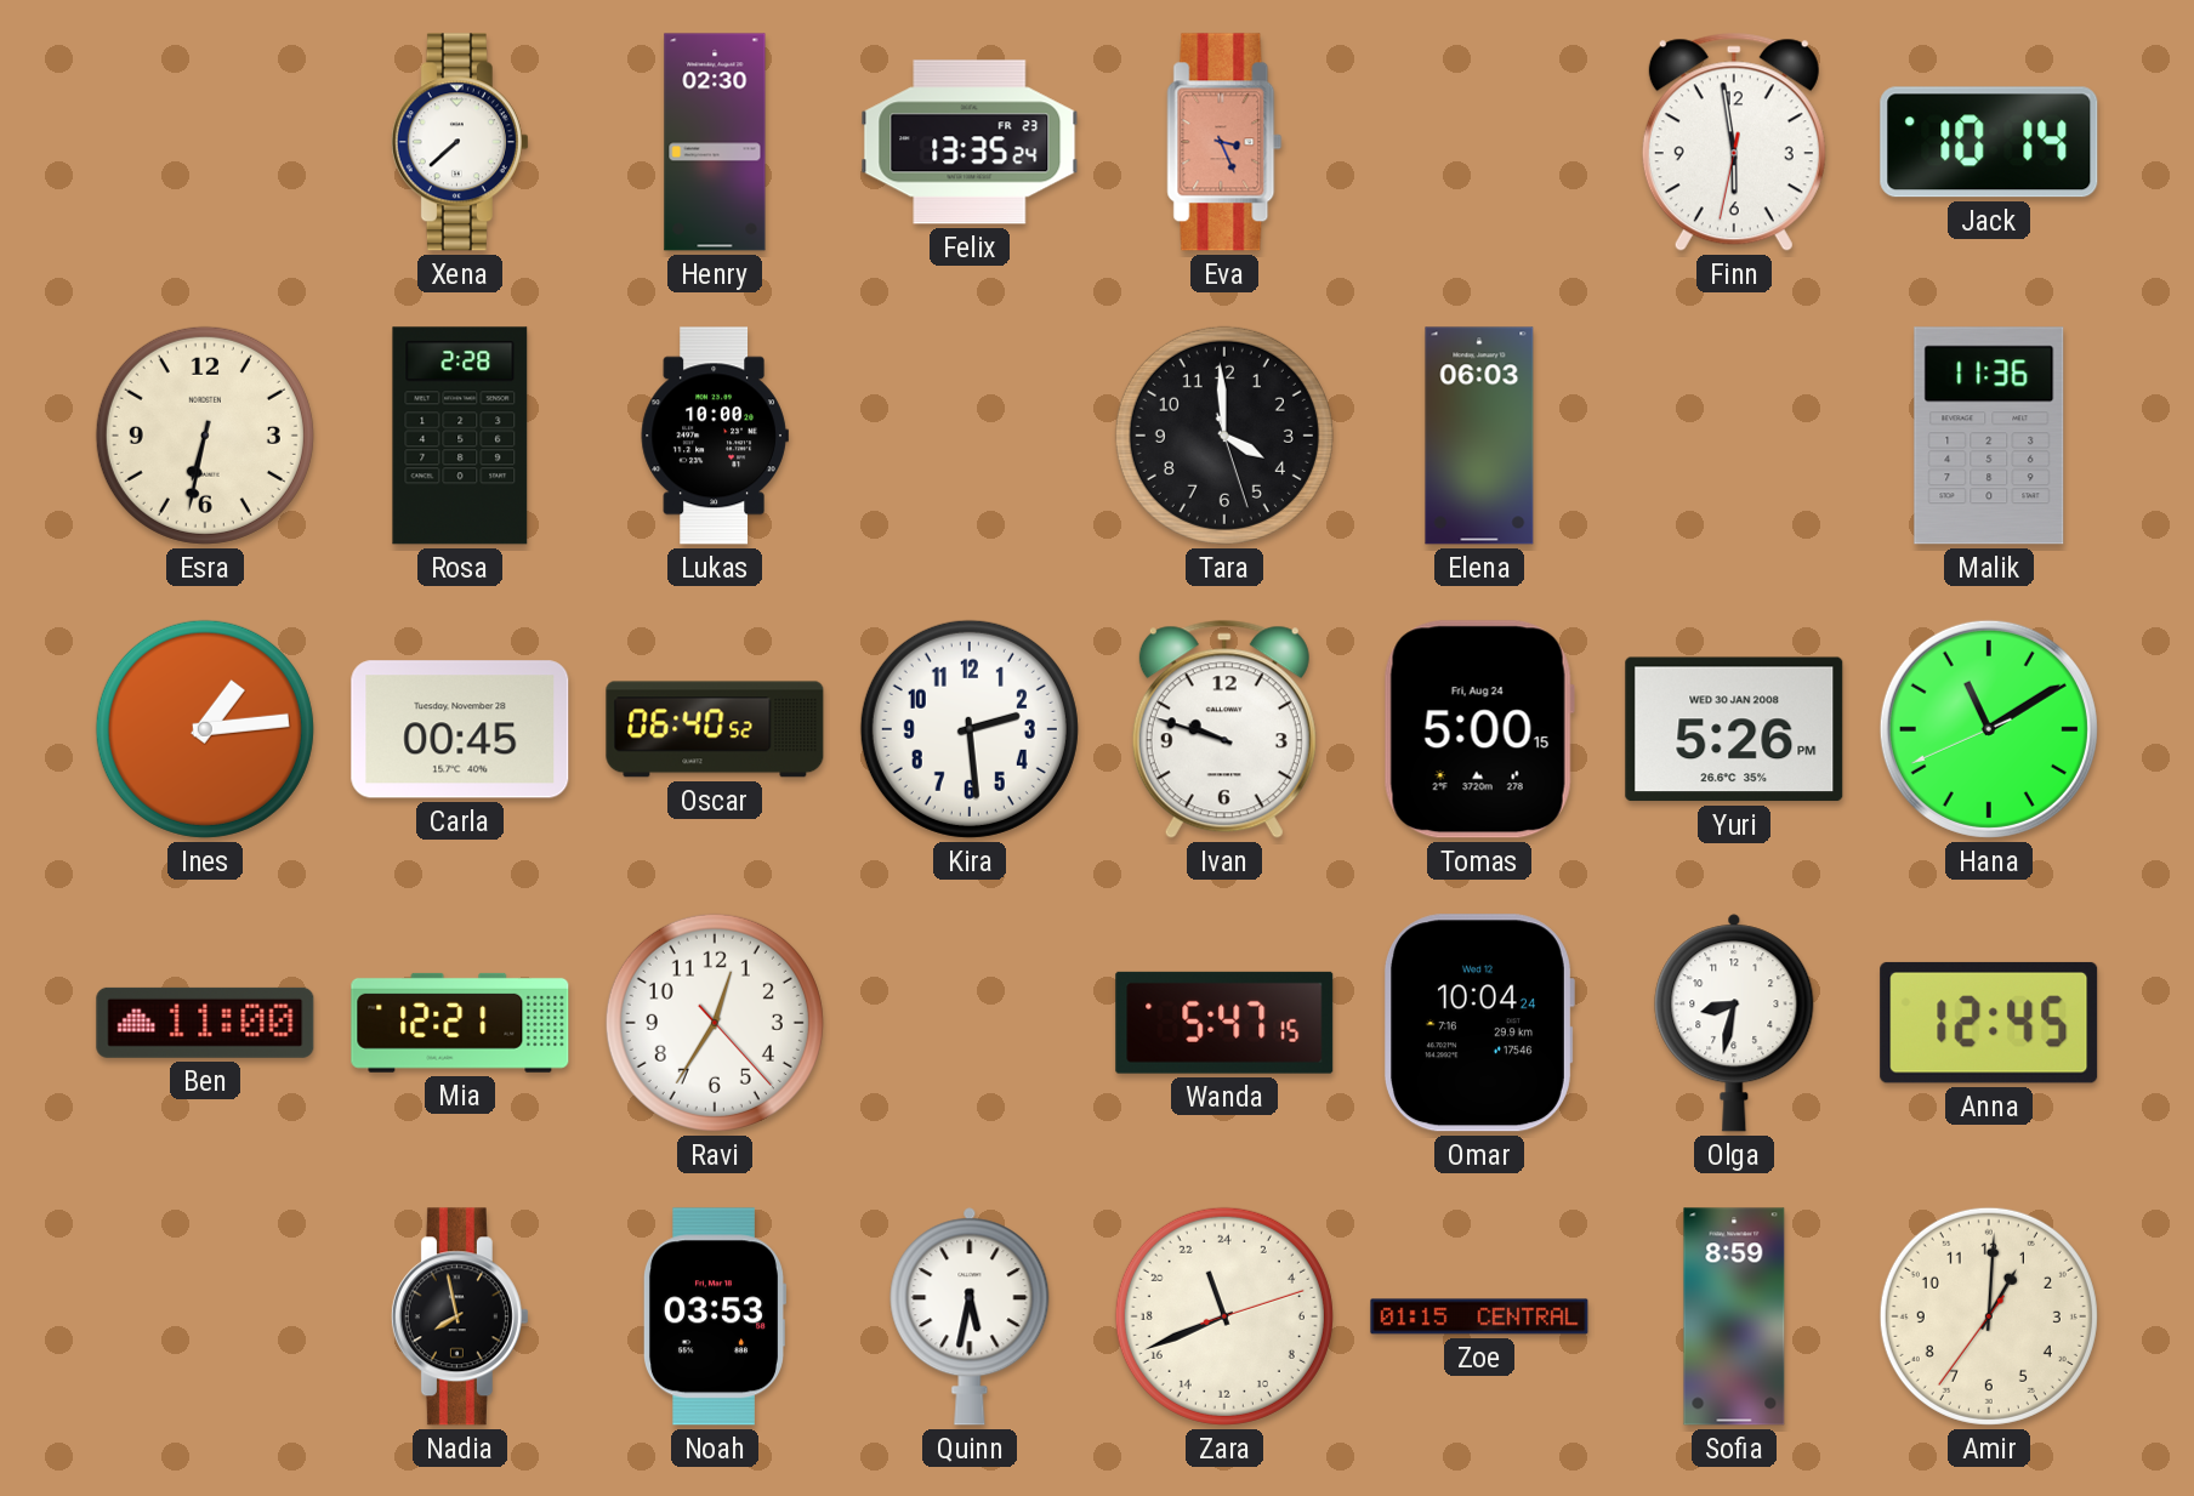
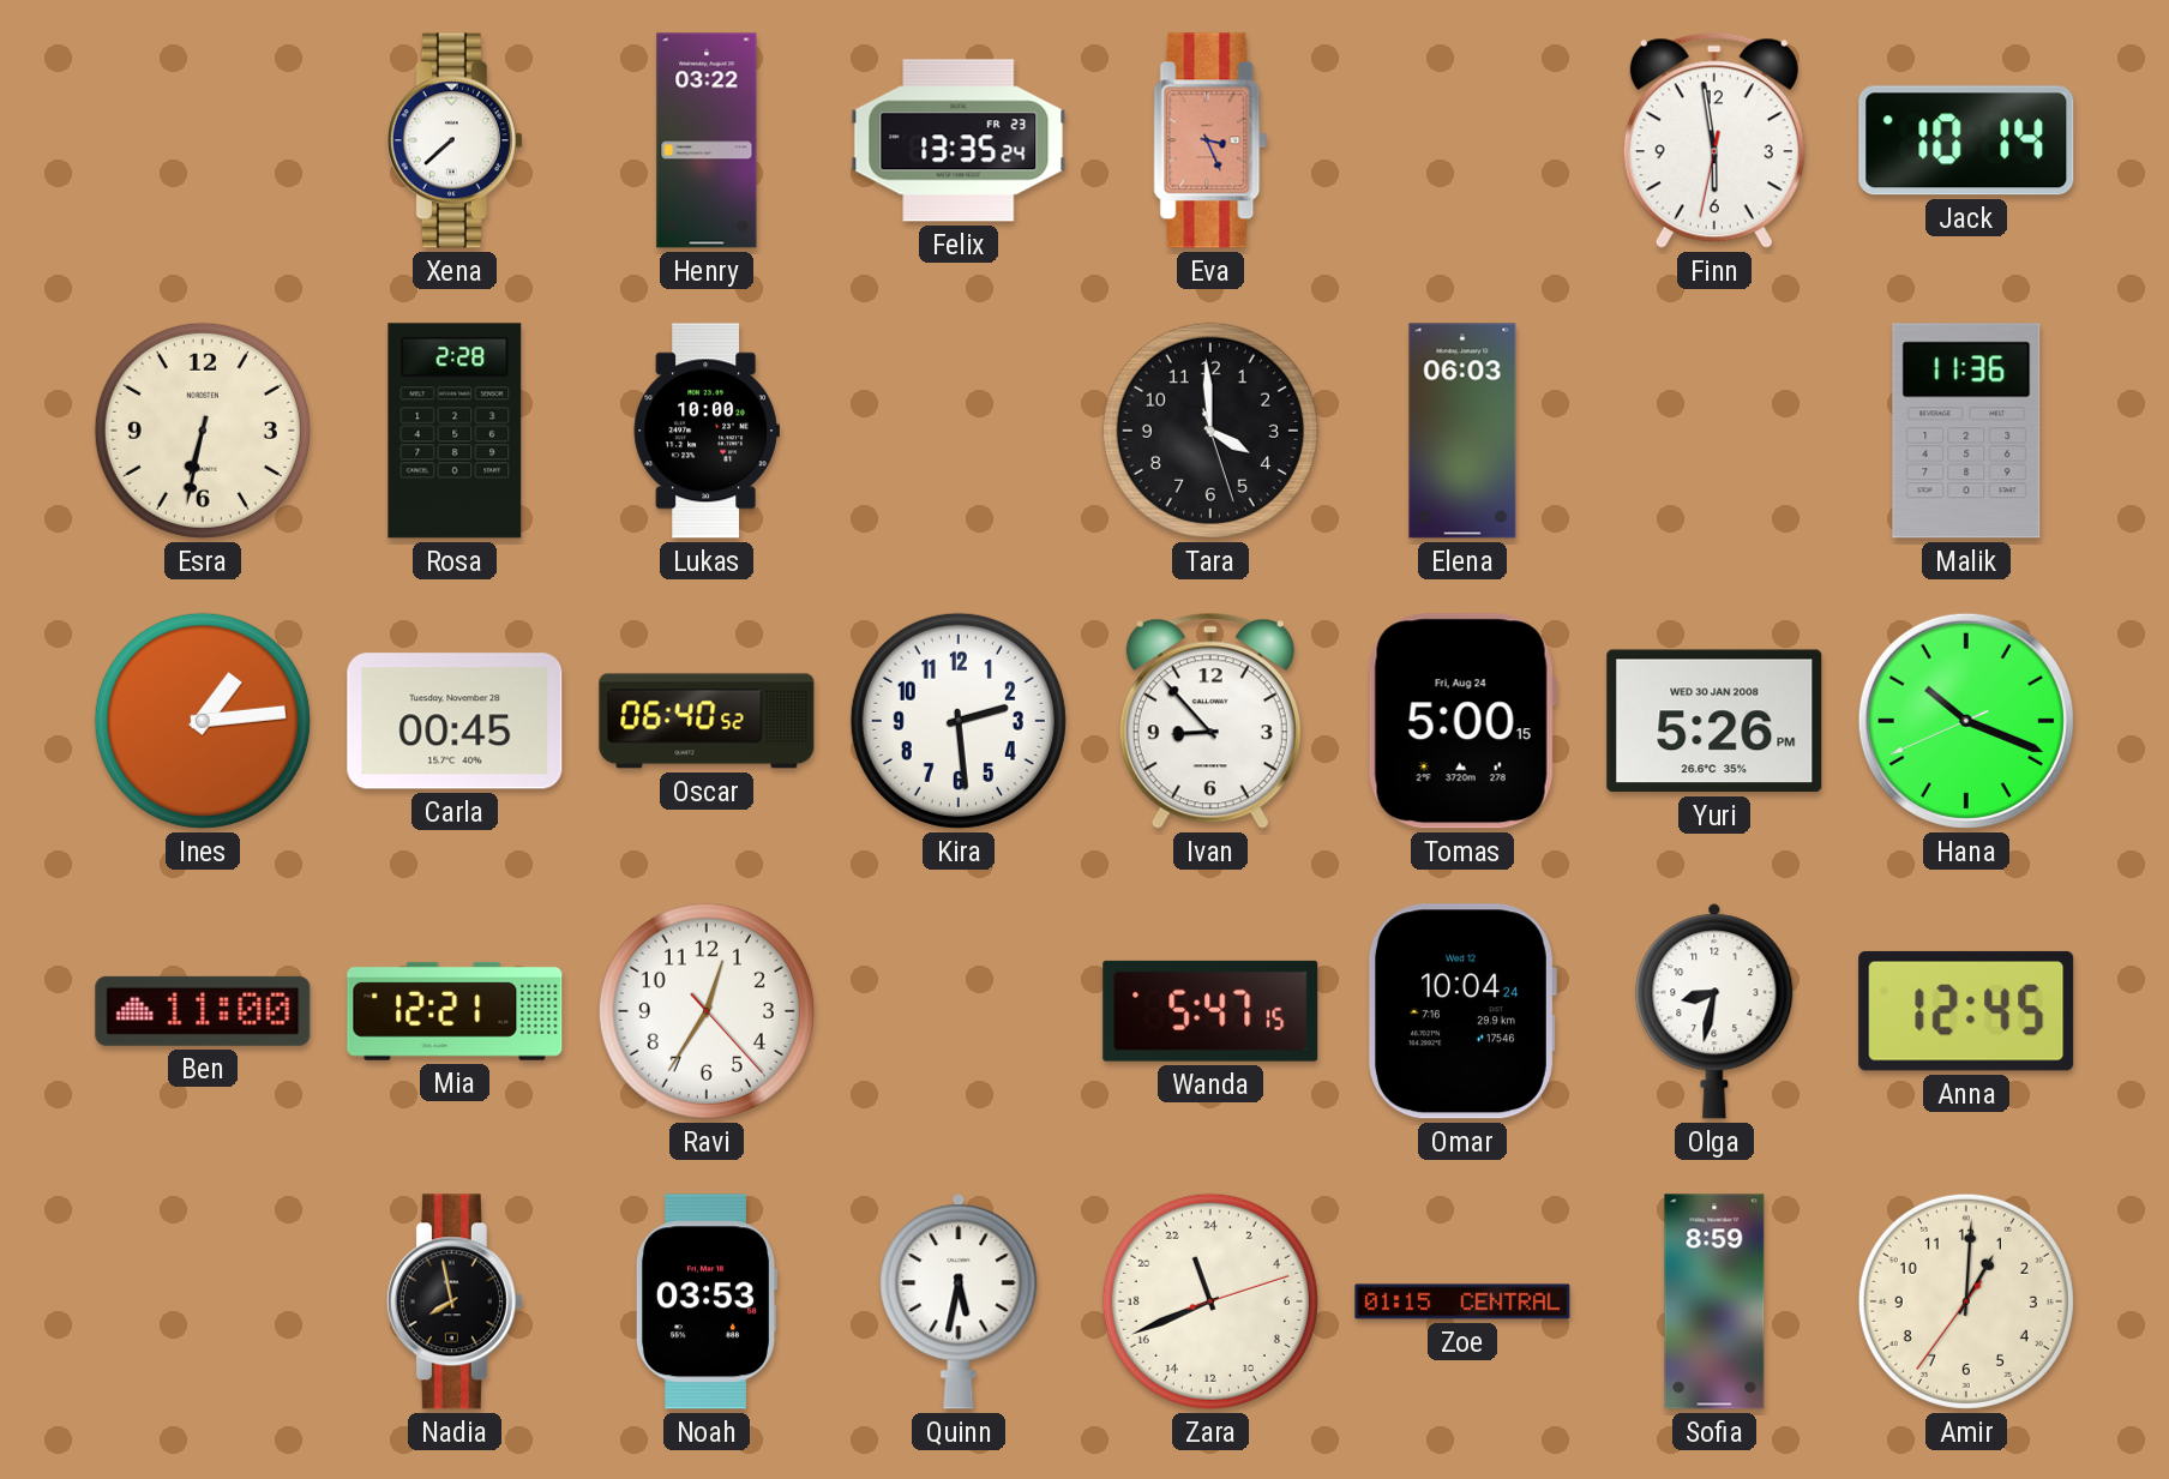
Henry: 02:30 -> 03:22 (707, 140)
Ivan: 9:48 -> 8:53 (1210, 721)
Hana: 11:09 -> 10:18 (1966, 721)
